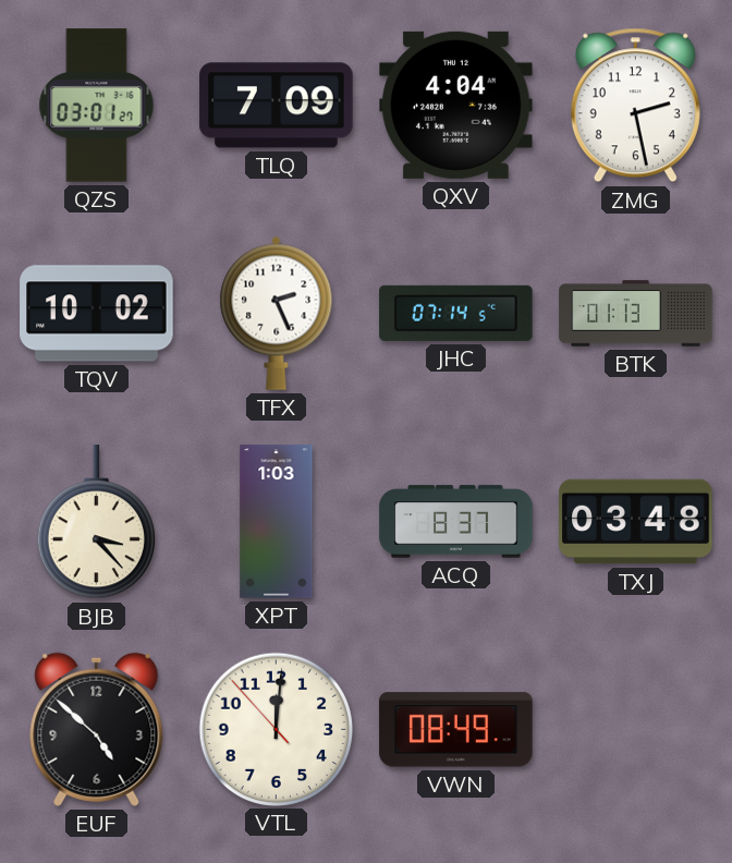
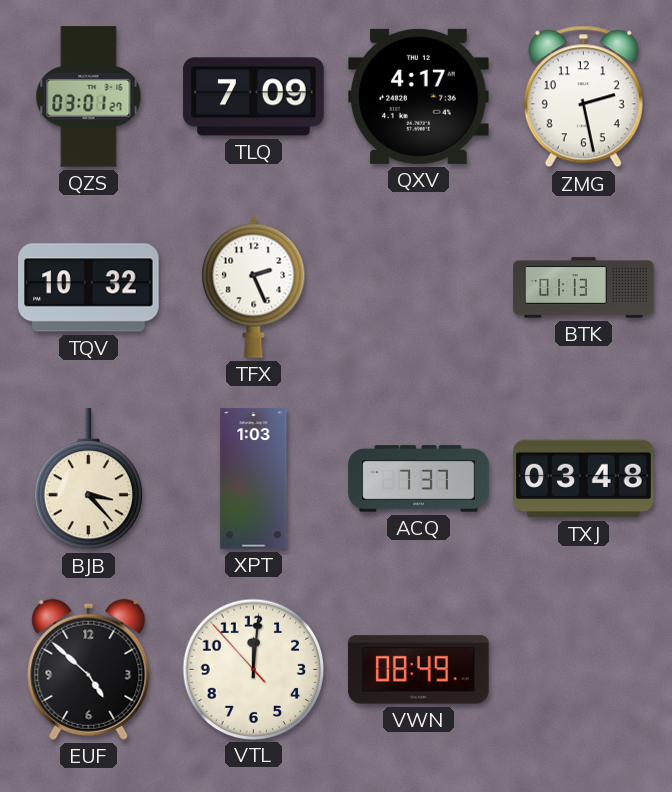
QXV: 4:04 -> 4:17 (419, 96)
TQV: 10:02 -> 10:32 (89, 288)
JHC: 07:14 -> none (456, 313)
ACQ: 8:37 -> 7:37 (419, 479)
